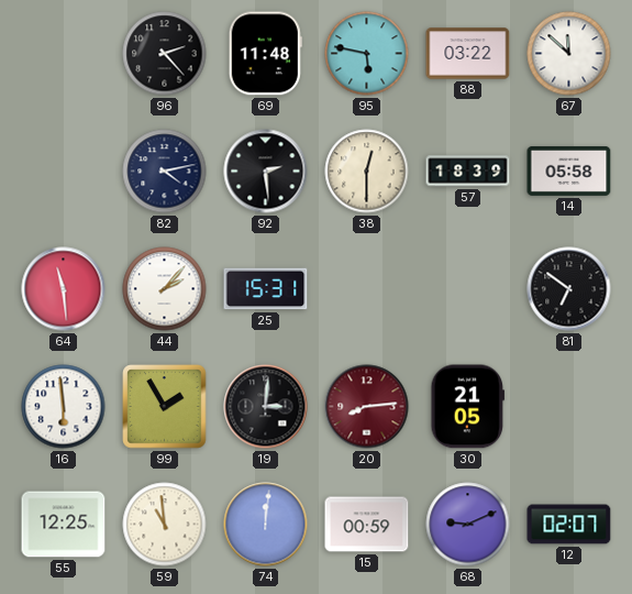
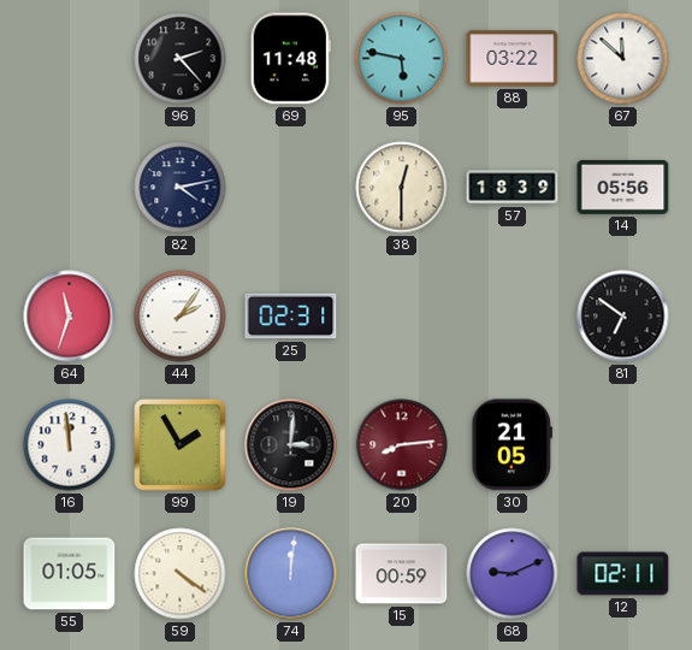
92: 2:29 -> none (266, 172)
14: 05:58 -> 05:56 (623, 187)
64: 11:29 -> 11:33 (70, 317)
44: 2:07 -> 2:06 (181, 317)
25: 15:31 -> 02:31 (291, 317)
16: 5:59 -> 11:59 (70, 445)
55: 12:25 -> 01:05 (70, 574)
59: 10:59 -> 4:21 (181, 574)
12: 02:07 -> 02:11 (623, 574)
